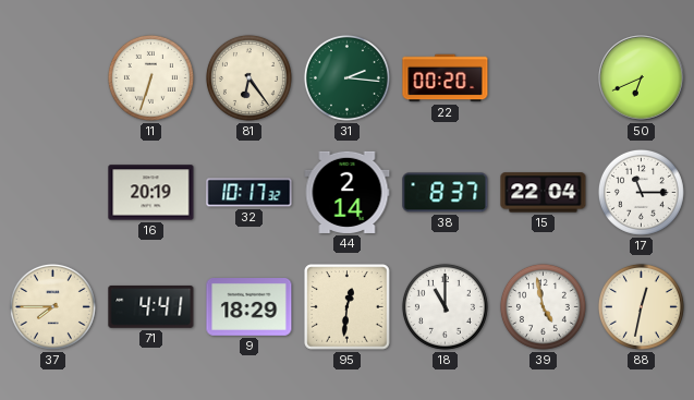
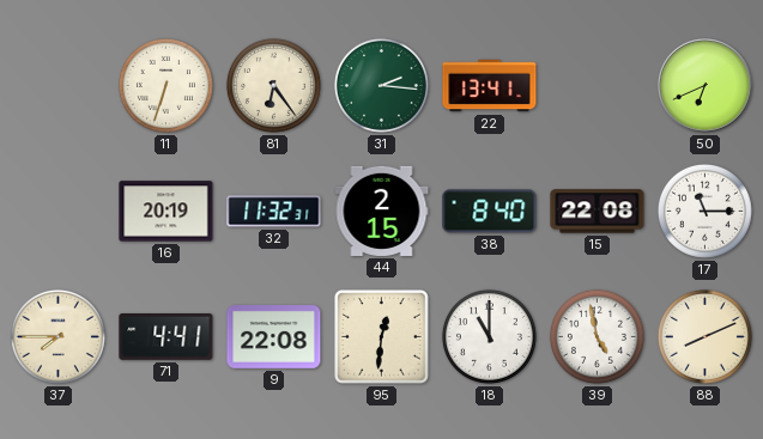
22: 00:20 -> 13:41 (490, 86)
32: 10:17 -> 11:32 (274, 212)
44: 2:14 -> 2:15 (382, 211)
38: 8:37 -> 8:40 (490, 212)
15: 22:04 -> 22:08 (598, 212)
9: 18:29 -> 22:08 (274, 337)
88: 12:32 -> 8:11 (704, 336)
